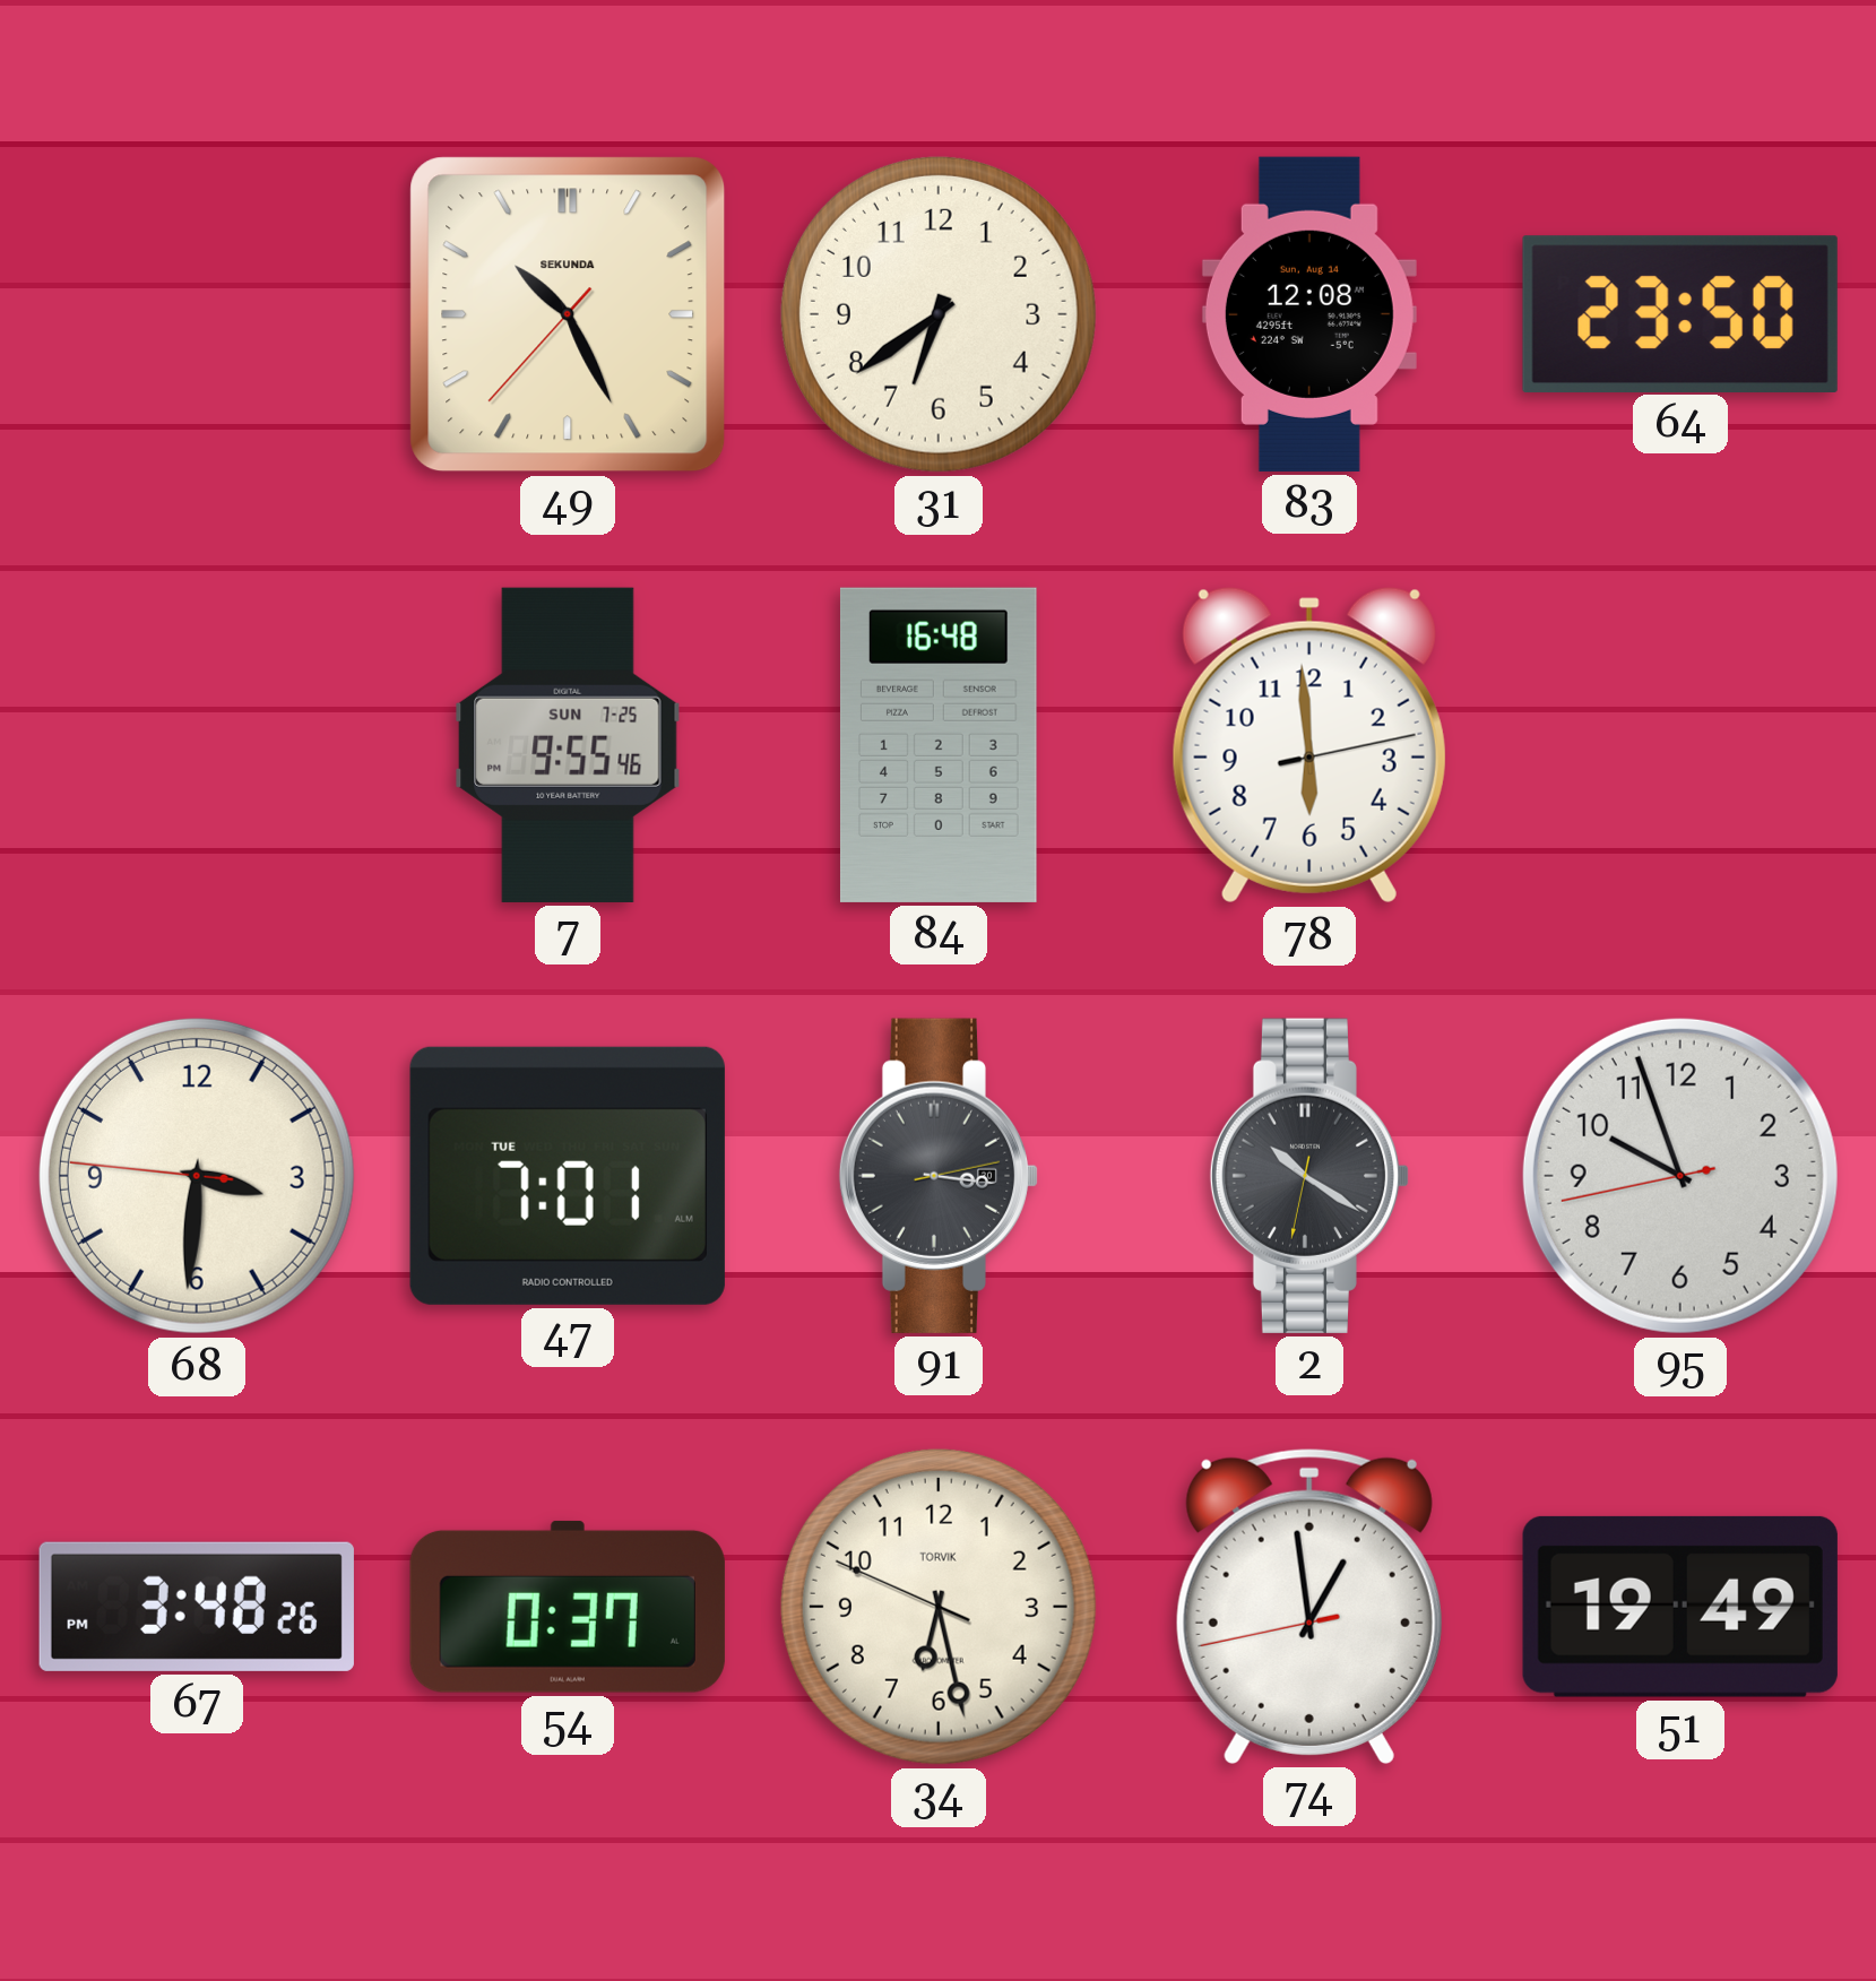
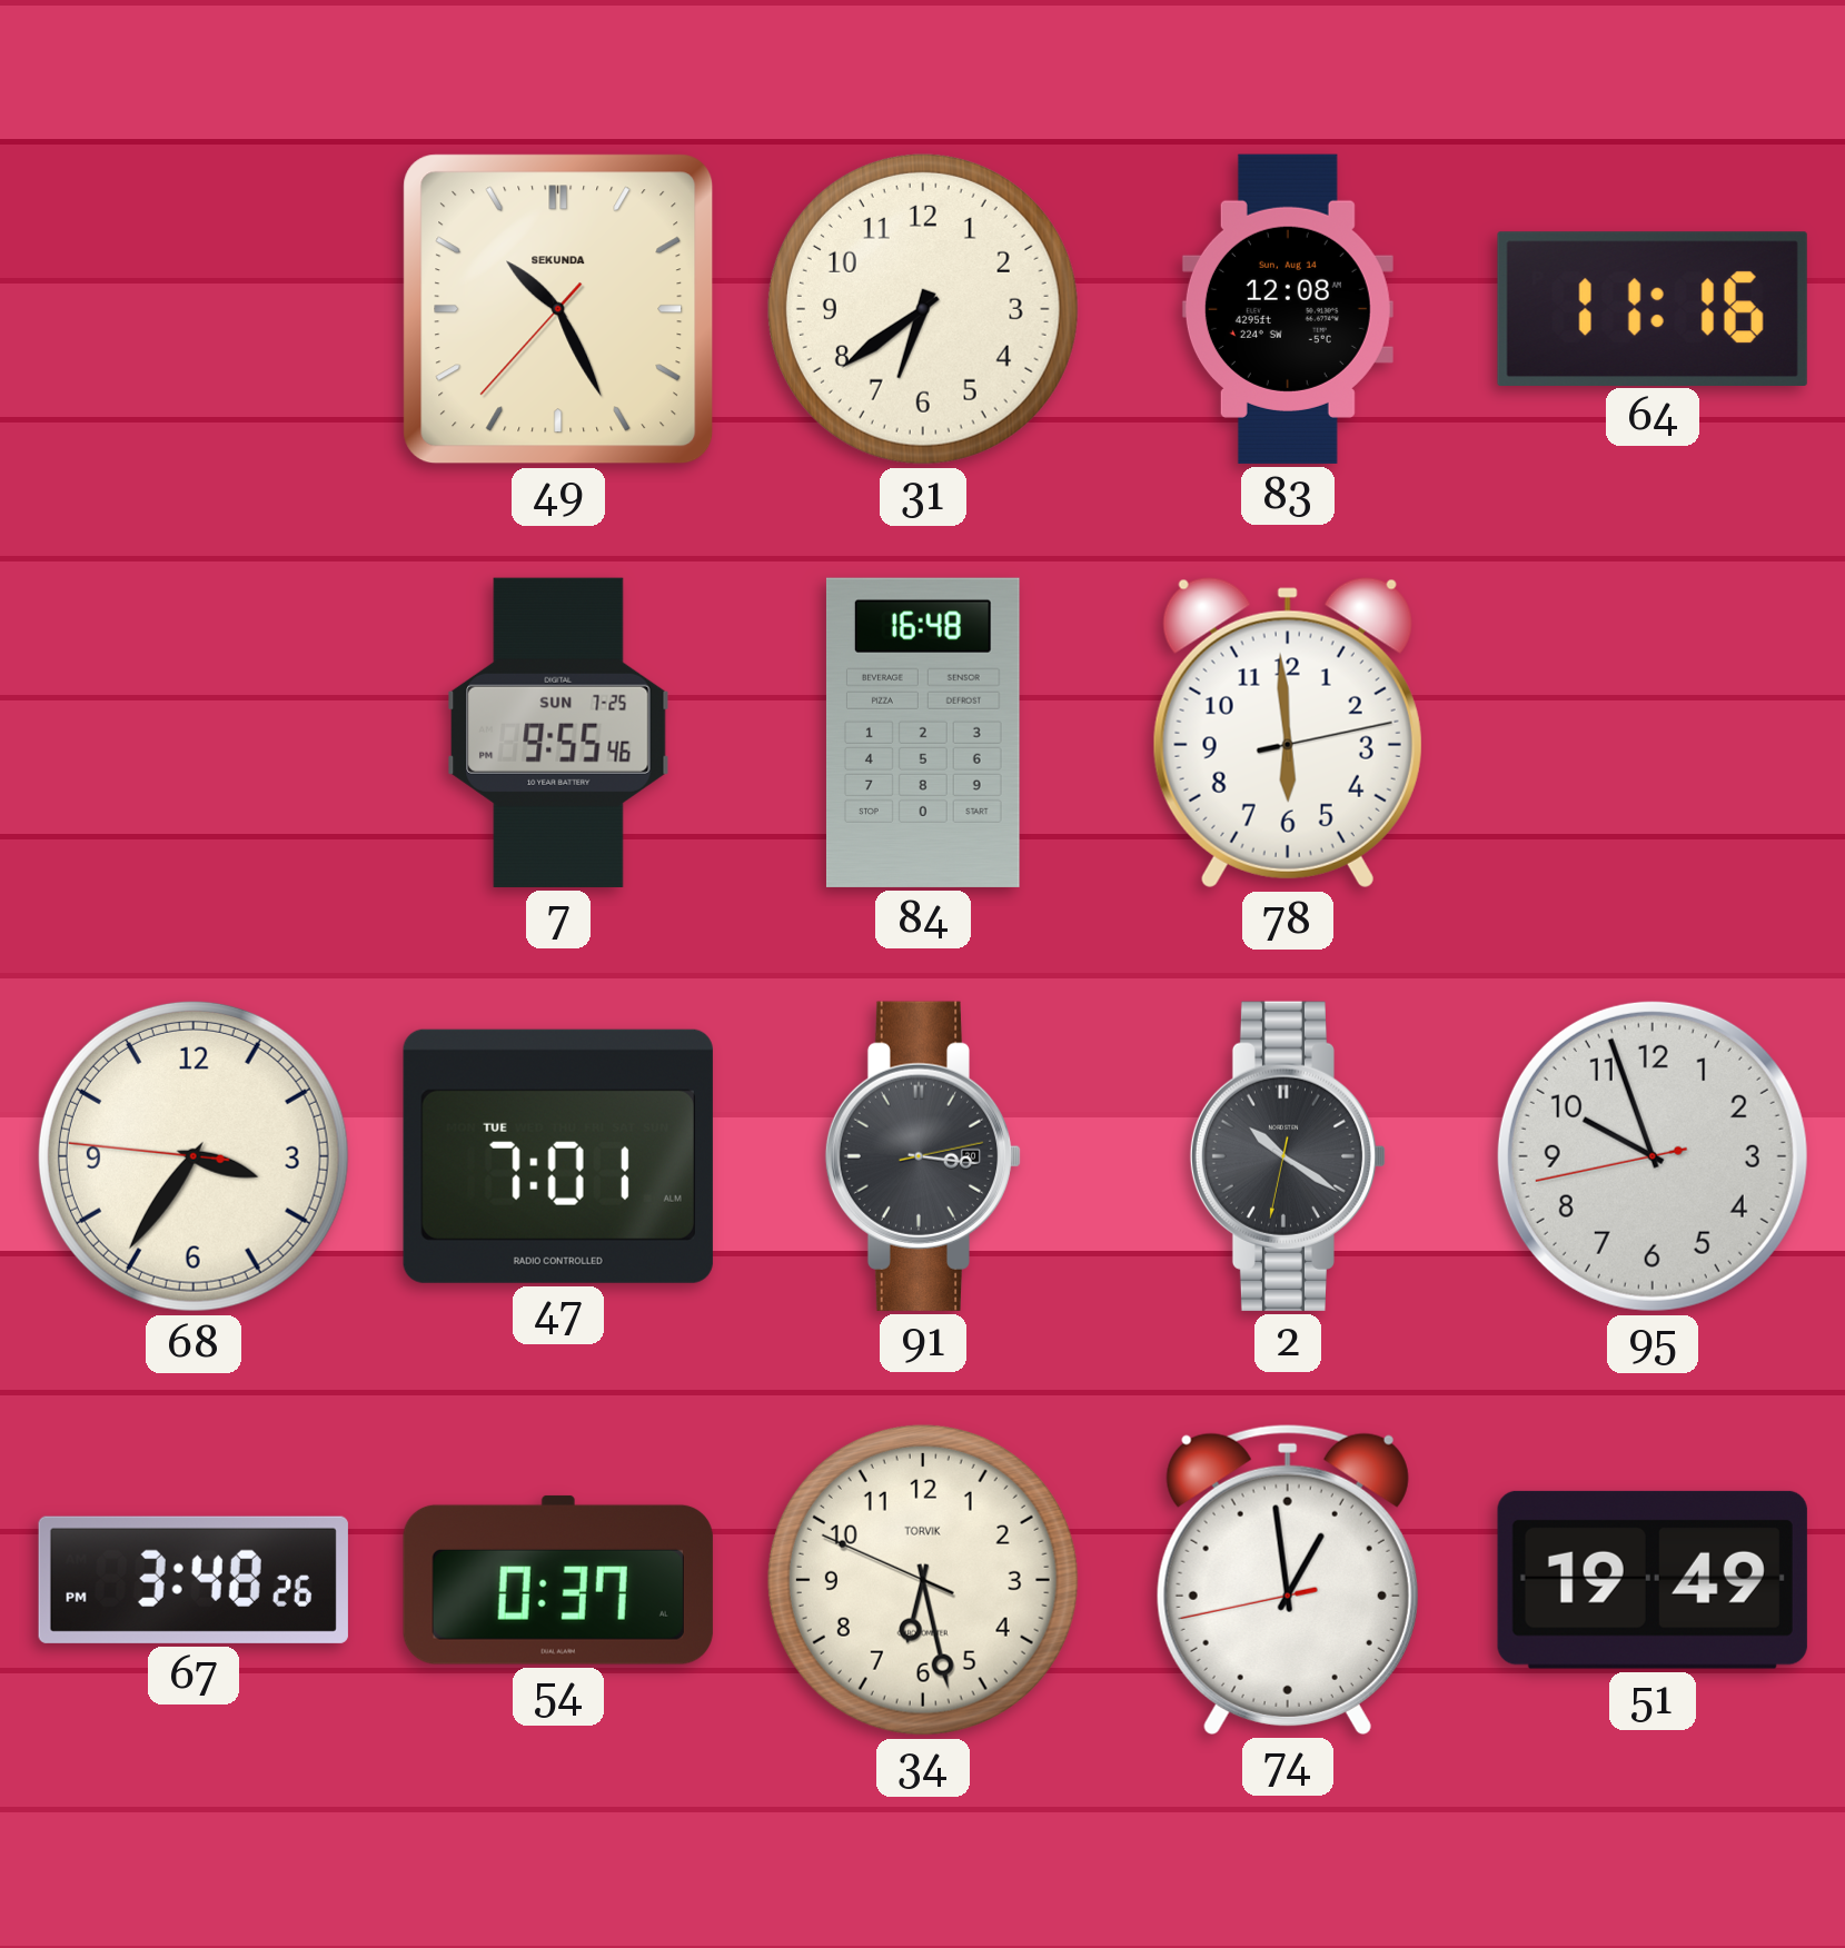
64: 23:50 -> 11:16 (1653, 308)
68: 3:30 -> 3:35 (194, 1156)
